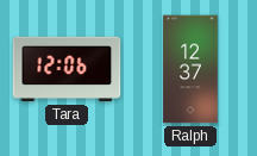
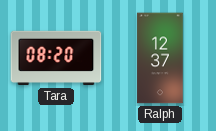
Tara: 12:06 -> 08:20 (56, 58)
